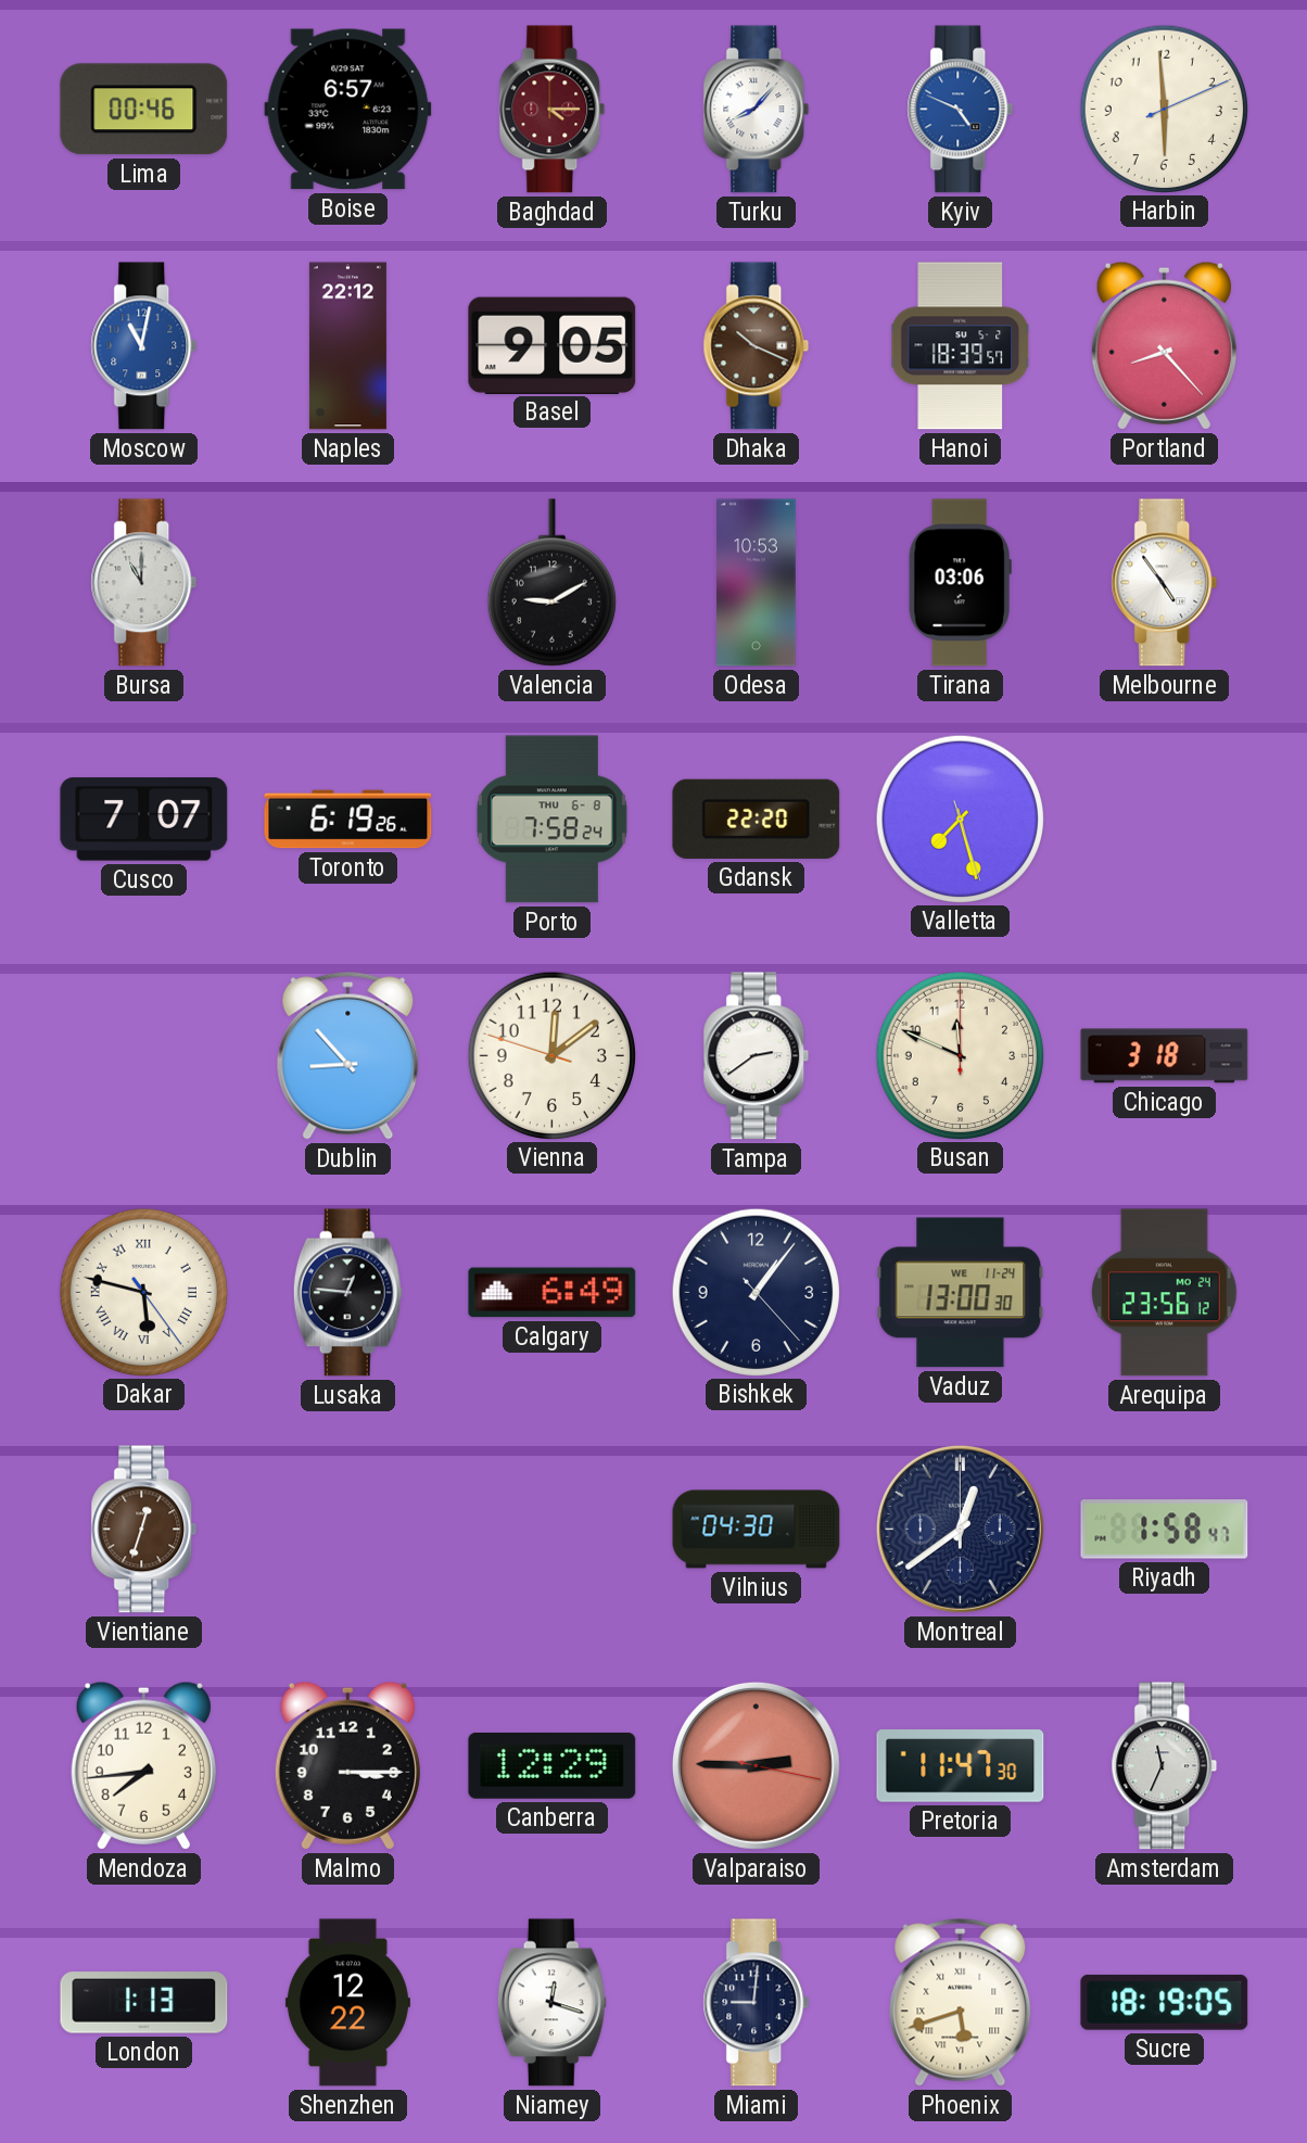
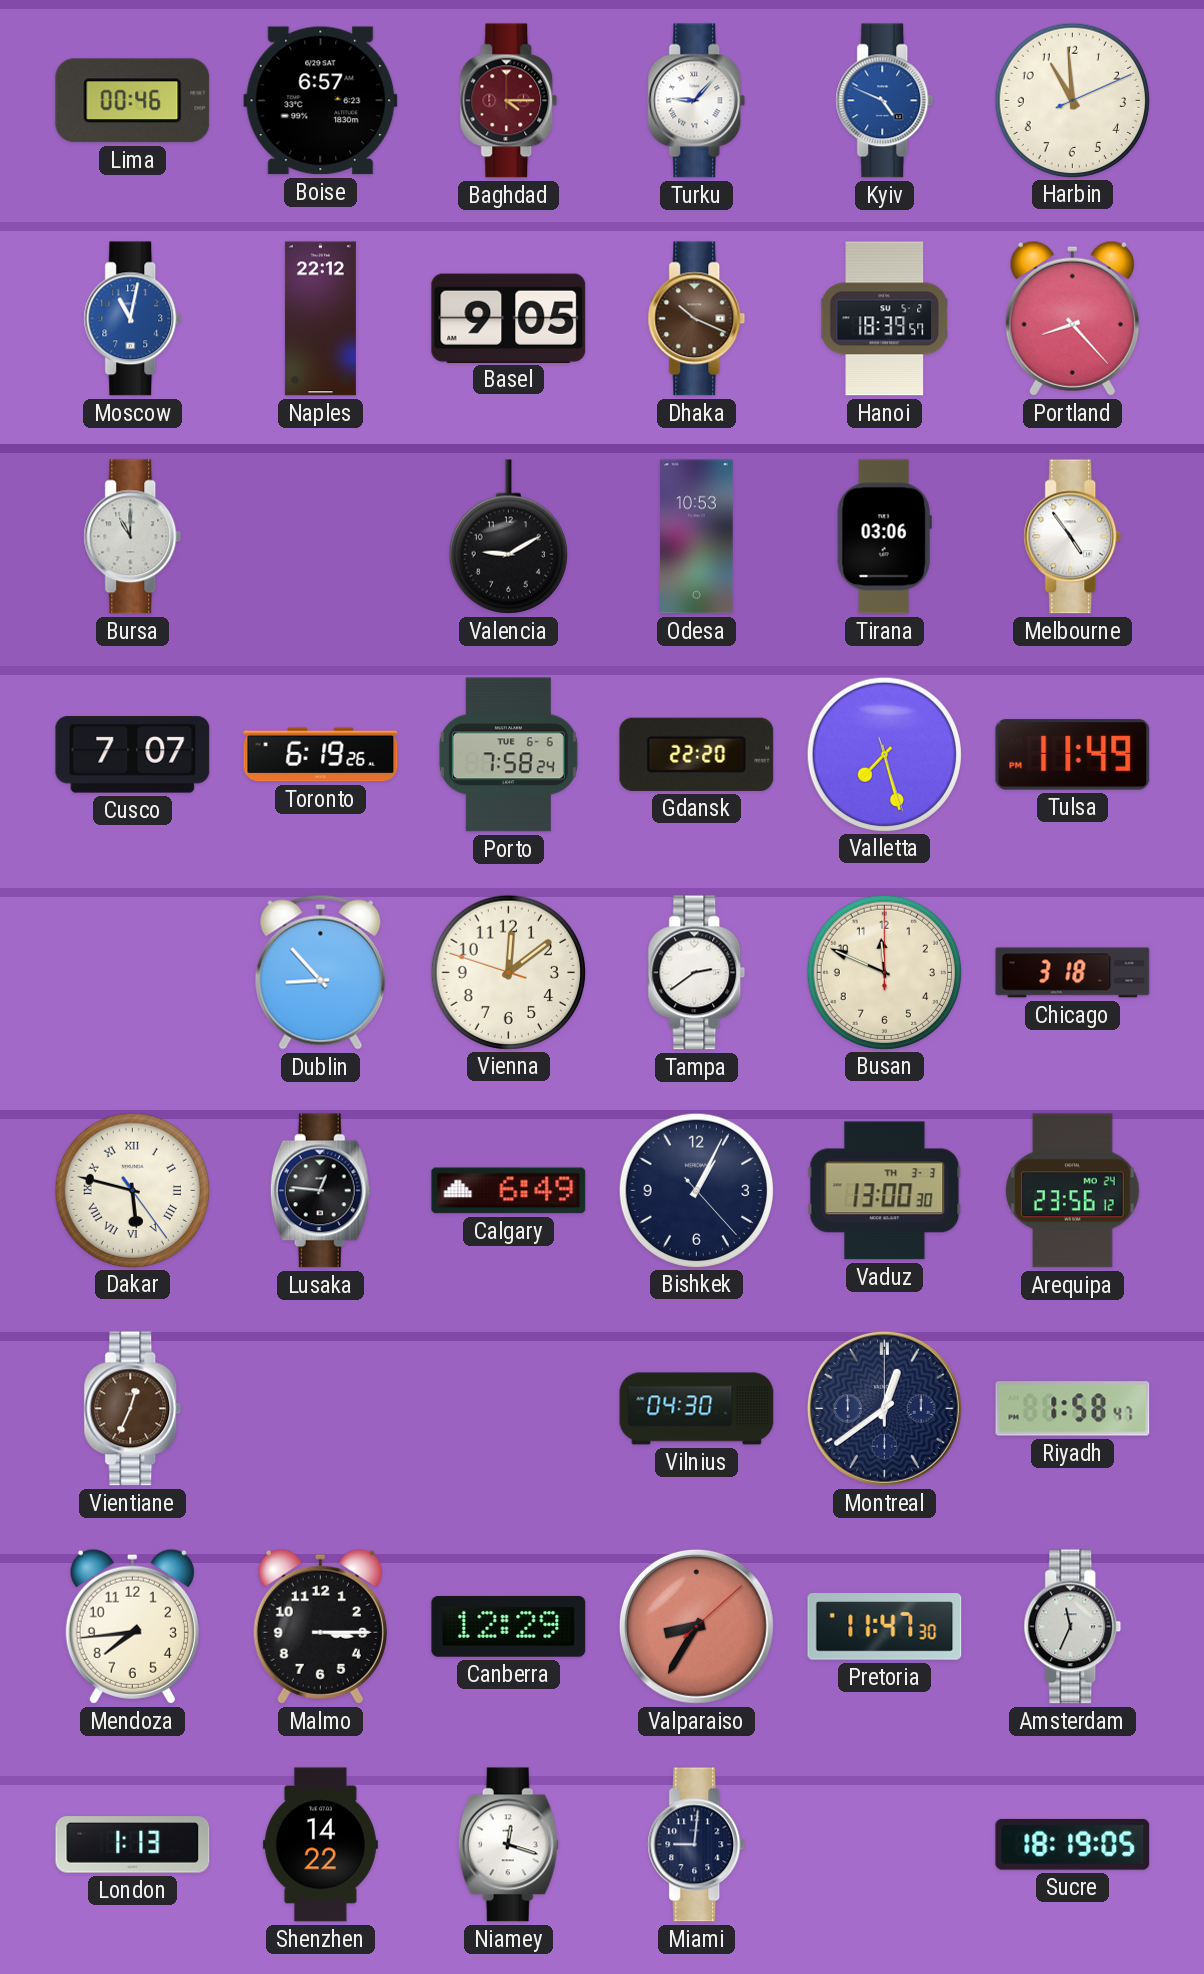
Turku: 8:07 -> 9:07 (697, 101)
Harbin: 5:59 -> 10:59 (1072, 100)
Porto date: THU 6-8 -> TUE 6-6 (508, 755)
Tulsa: none -> 11:49 (1073, 755)
Bishkek: 1:06 -> 1:04 (696, 1190)
Vaduz date: WE 11-24 -> TH 3-3 (885, 1191)
Vientiane: 12:33 -> 12:34 (133, 1409)
Valparaiso: 2:45 -> 8:35 (696, 1626)
Shenzhen: 12:22 -> 14:22 (320, 1845)
Phoenix: 5:42 -> none (961, 2002)
